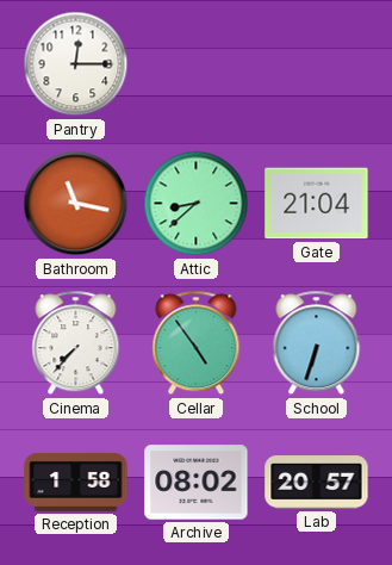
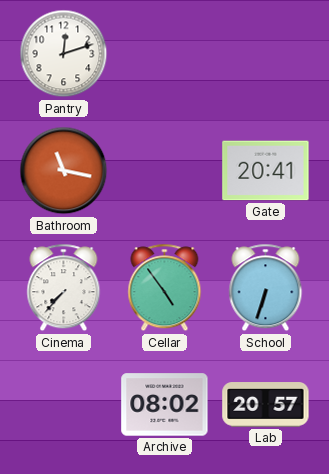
Pantry: 12:15 -> 12:12 (64, 54)
Attic: 8:38 -> none (197, 204)
Gate: 21:04 -> 20:41 (266, 171)
Reception: 1:58 -> none (76, 482)
